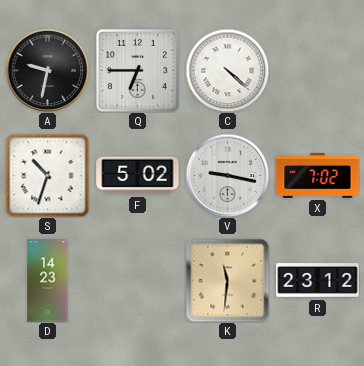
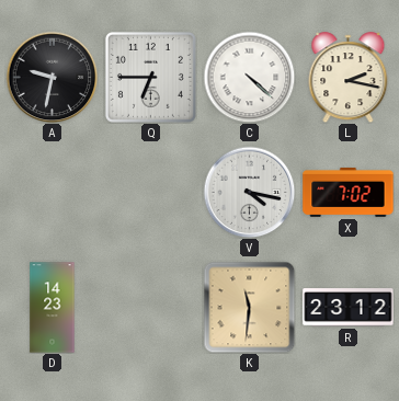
L: none -> 2:17 (349, 78)
S: 10:33 -> none (47, 175)
F: 5:02 -> none (138, 176)
V: 9:17 -> 4:17 (249, 192)
